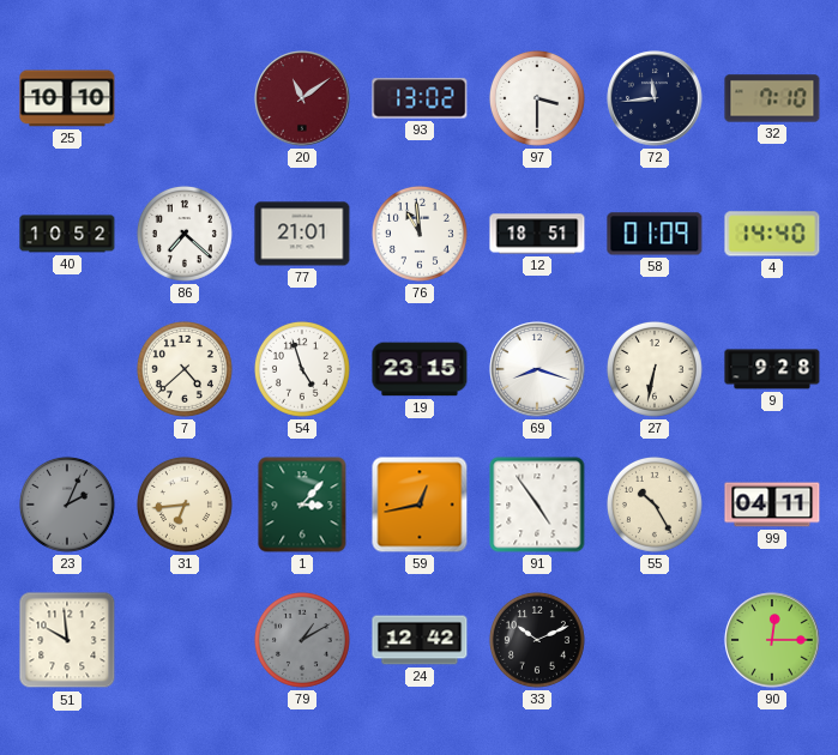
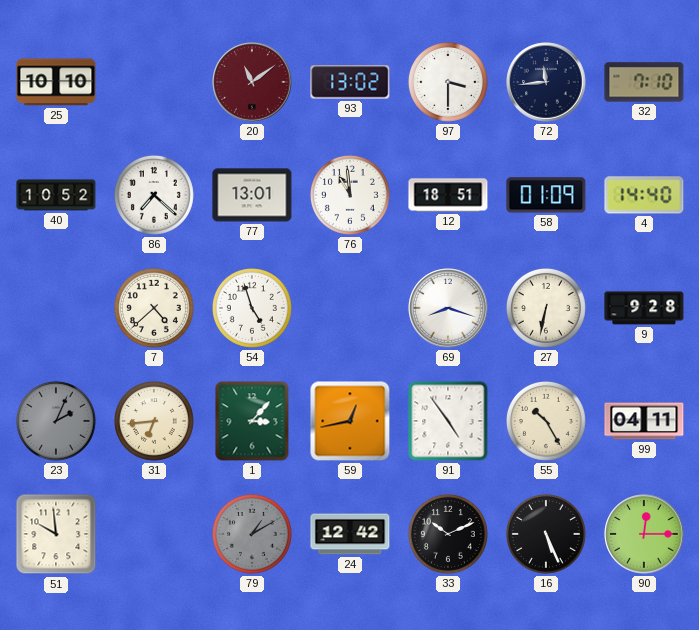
77: 21:01 -> 13:01 (252, 195)
19: 23:15 -> none (420, 369)
16: none -> 5:26 (546, 534)
